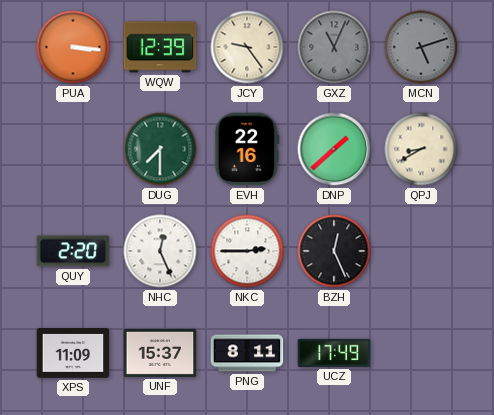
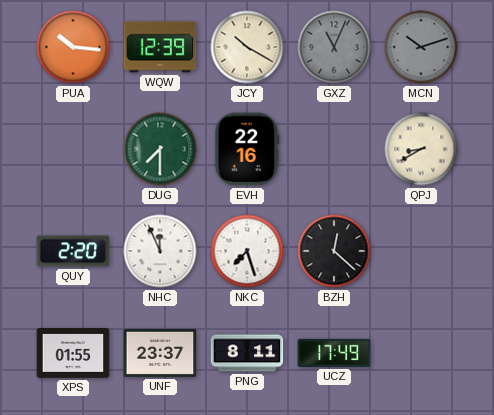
PUA: 3:16 -> 10:16 (73, 47)
JCY: 9:24 -> 10:20 (247, 47)
MCN: 5:12 -> 10:12 (421, 47)
DNP: 1:38 -> none (334, 149)
NHC: 12:26 -> 11:56 (160, 251)
NKC: 2:45 -> 7:27 (247, 251)
BZH: 12:26 -> 12:22 (334, 251)
XPS: 11:09 -> 01:55 (73, 354)
UNF: 15:37 -> 23:37 (160, 353)
